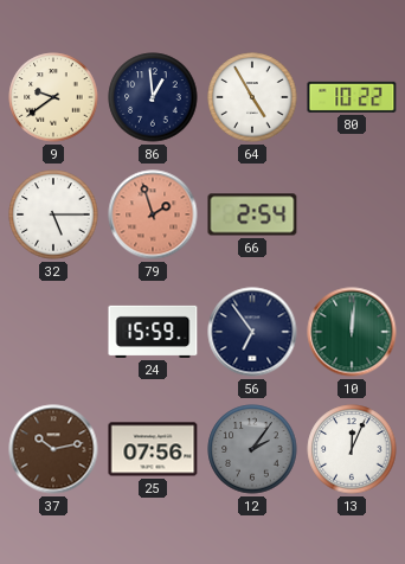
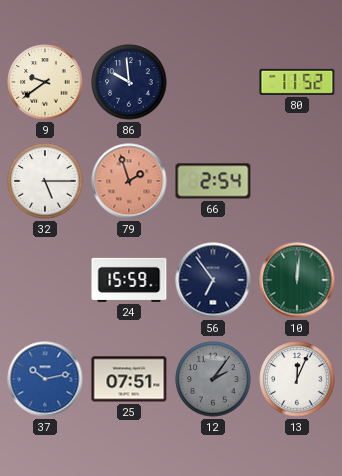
86: 12:59 -> 9:59 (129, 82)
64: 4:55 -> none (252, 97)
80: 10:22 -> 11:52 (297, 82)
37 dial: brown -> blue (45, 379)
25: 07:56 -> 07:51 (129, 379)
